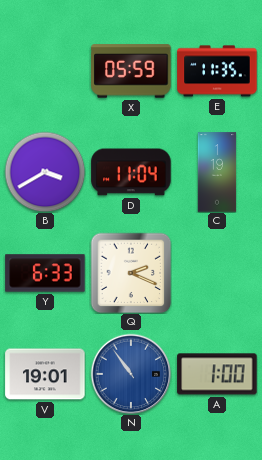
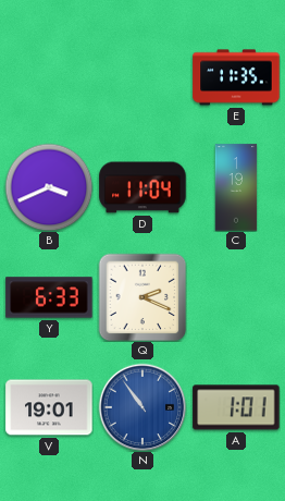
X: 05:59 -> none (131, 71)
B: 3:40 -> 3:41 (49, 187)
A: 1:00 -> 1:01 (236, 407)
